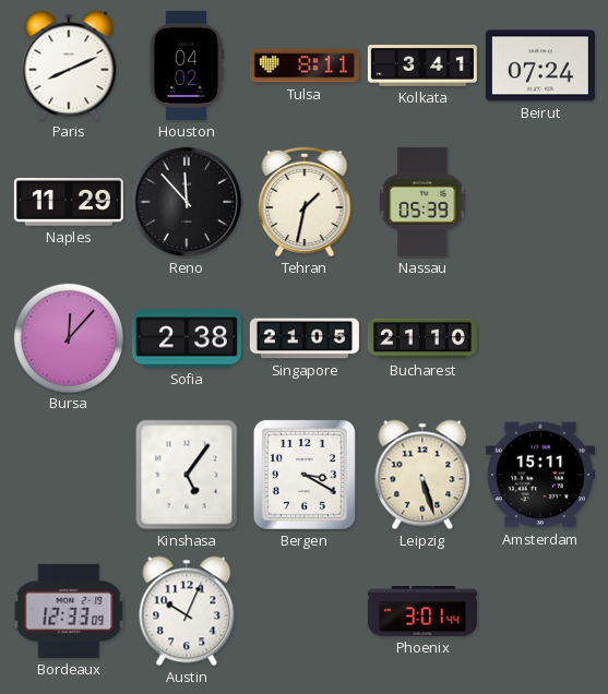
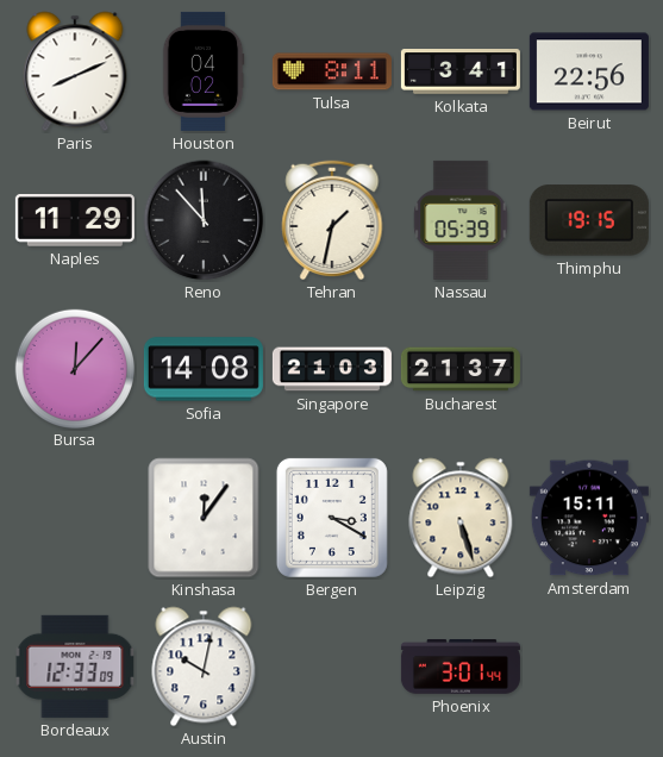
Beirut: 07:24 -> 22:56 (589, 71)
Thimphu: none -> 19:15 (589, 220)
Sofia: 2:38 -> 14:08 (204, 369)
Singapore: 21:05 -> 21:03 (332, 369)
Bucharest: 21:10 -> 21:37 (461, 369)
Kinshasa: 5:06 -> 12:06 (204, 518)
Austin: 10:04 -> 10:02 (204, 667)
